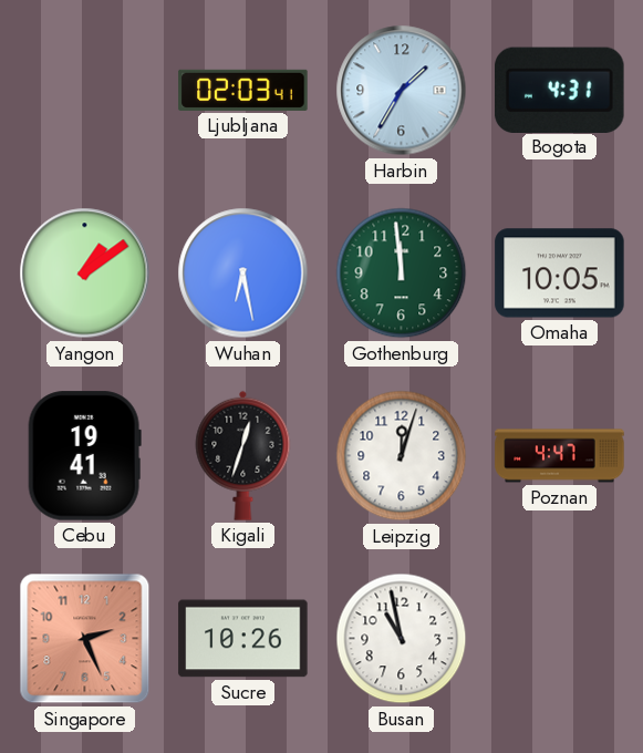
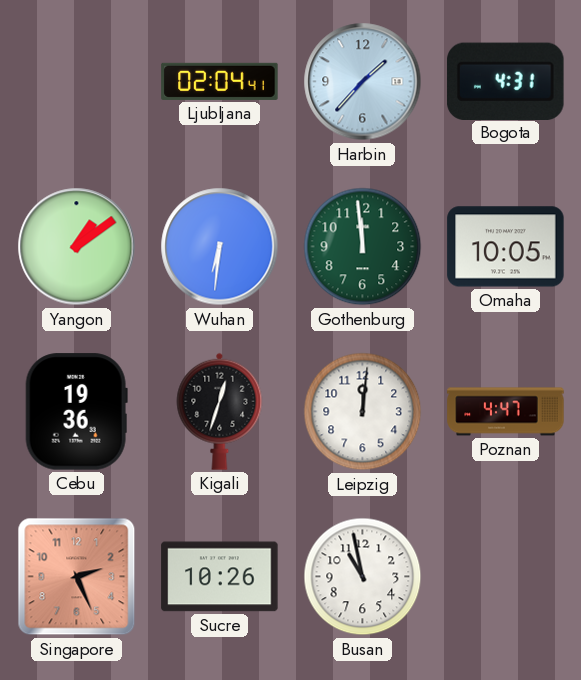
Ljubljana: 02:03 -> 02:04 (220, 81)
Harbin: 1:35 -> 1:37 (363, 82)
Wuhan: 6:28 -> 6:31 (220, 247)
Cebu: 19:41 -> 19:36 (76, 412)
Leipzig: 12:03 -> 12:01 (363, 412)
